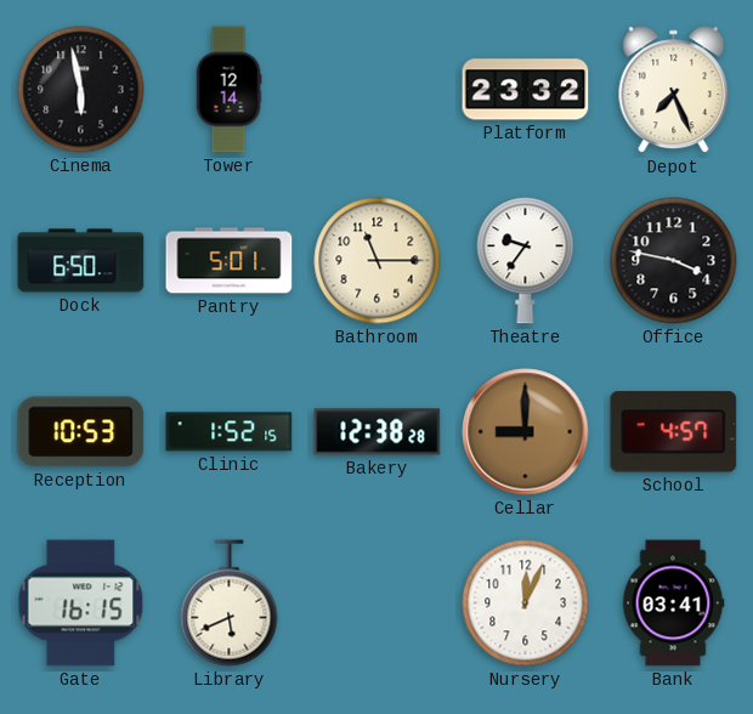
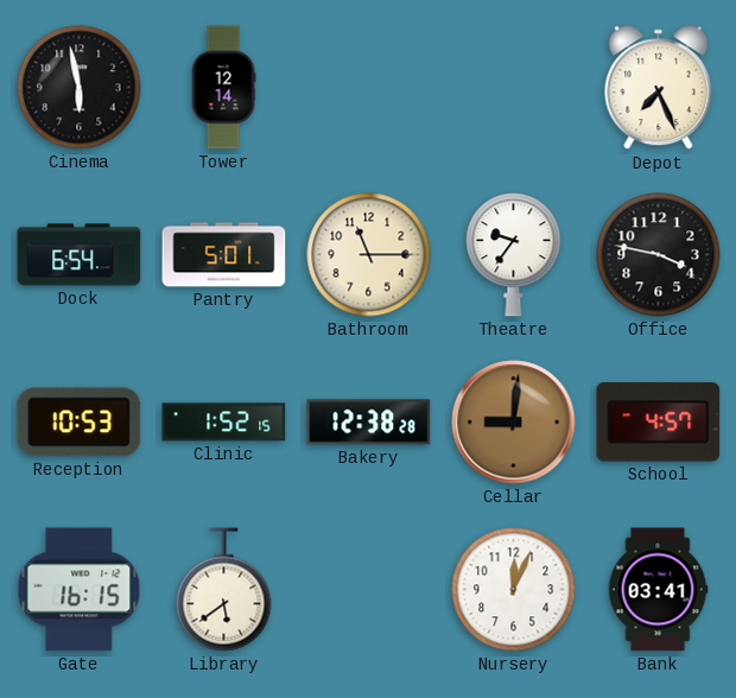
Platform: 23:32 -> none (526, 90)
Dock: 6:50 -> 6:54 (80, 255)
Cellar: 9:00 -> 9:01 (514, 423)
Library: 5:41 -> 5:39 (224, 590)
